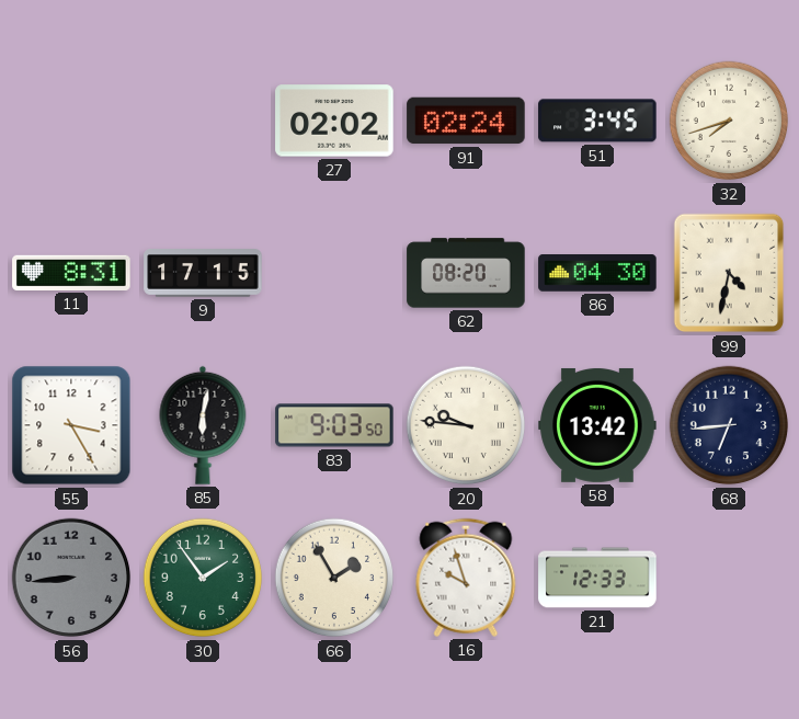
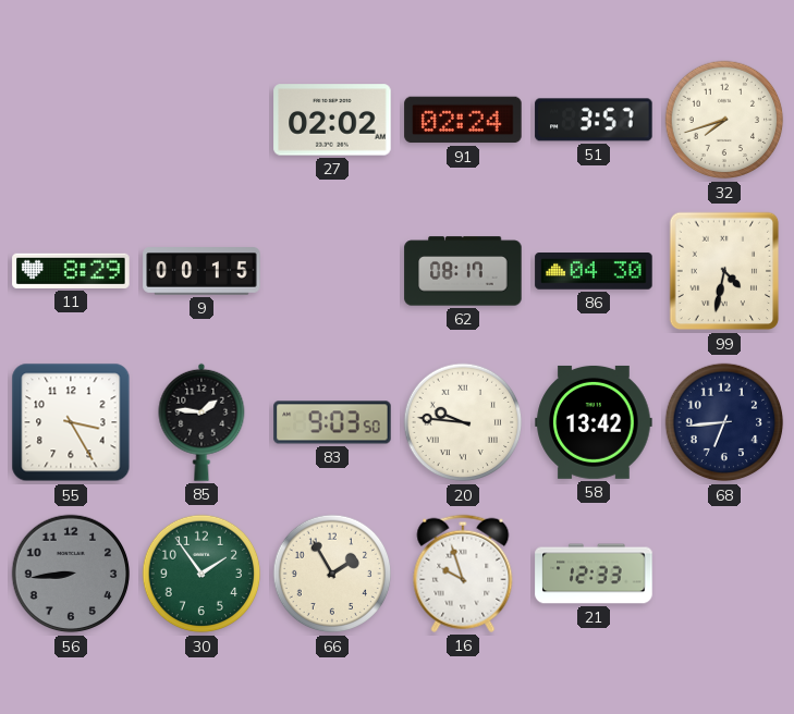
51: 3:45 -> 3:57 (594, 120)
11: 8:31 -> 8:29 (71, 271)
9: 17:15 -> 00:15 (201, 272)
62: 08:20 -> 08:17 (463, 271)
85: 6:02 -> 1:46 (201, 422)
